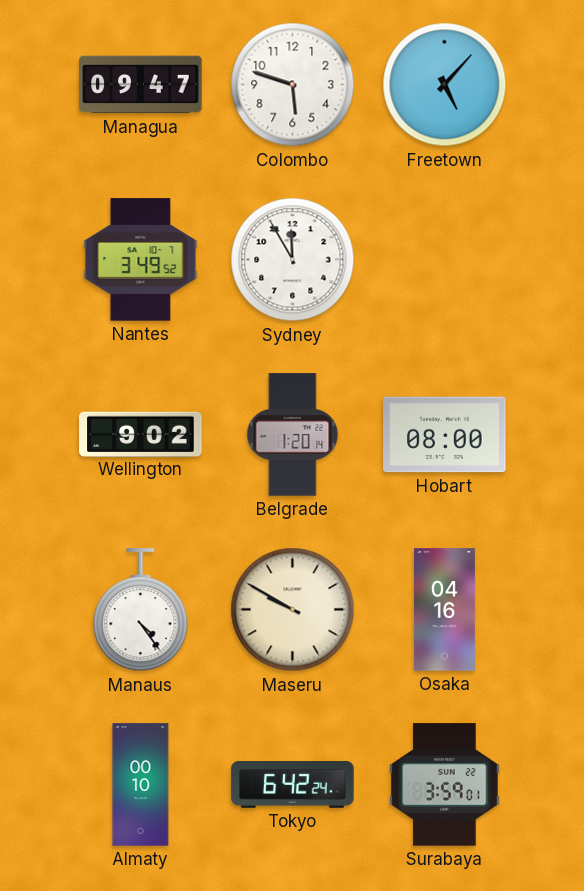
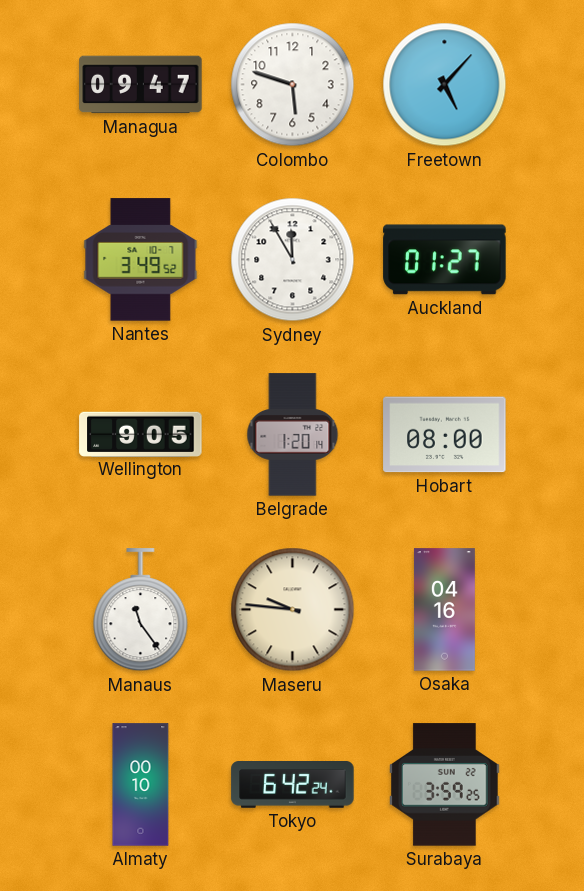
Auckland: none -> 01:27 (445, 260)
Wellington: 9:02 -> 9:05 (141, 434)
Manaus: 4:24 -> 11:24 (141, 610)
Maseru: 9:50 -> 9:46 (293, 610)
Surabaya: 3:59:01 -> 3:59:25 (445, 785)
